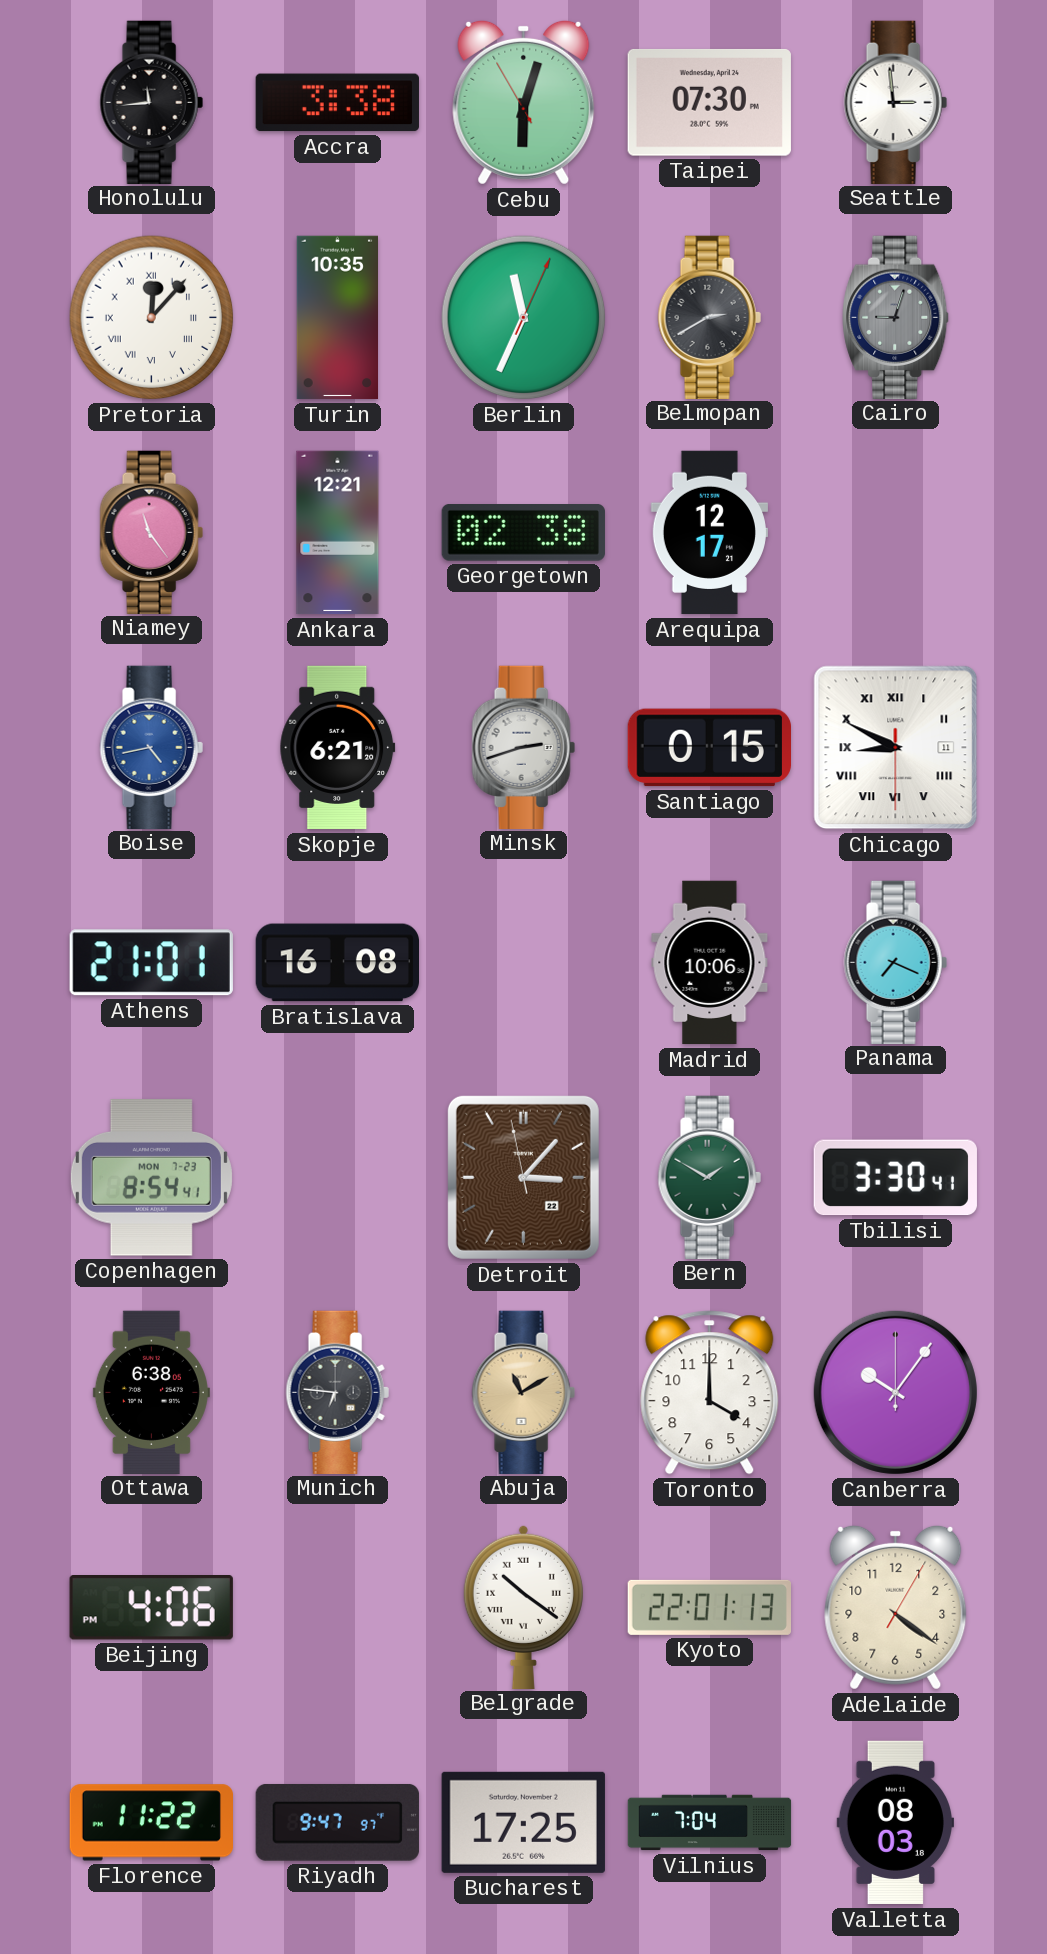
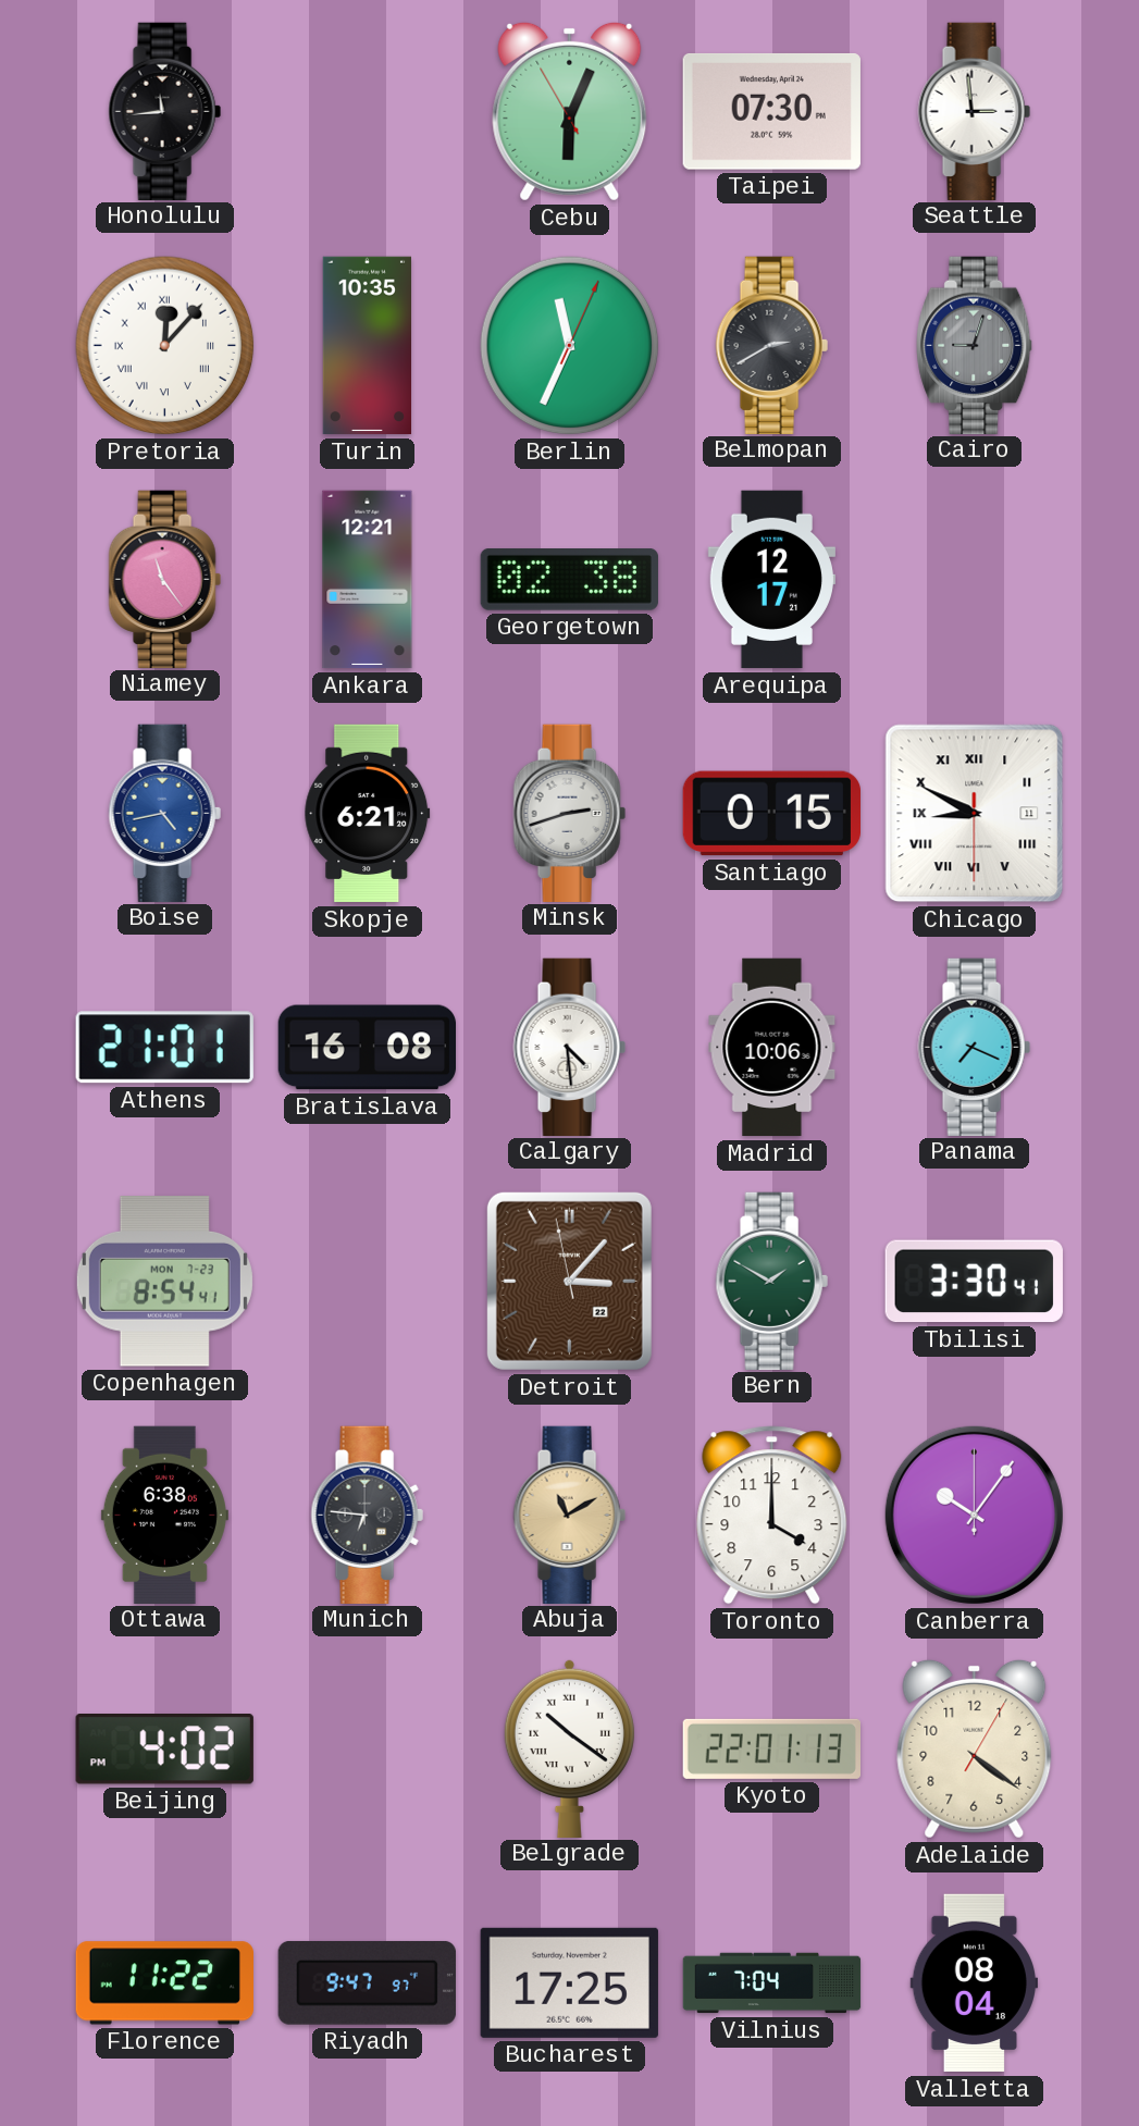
Accra: 3:38 -> none (337, 103)
Cebu: 6:02 -> 6:03 (570, 111)
Calgary: none -> 4:29 (569, 1047)
Beijing: 4:06 -> 4:02 (164, 1750)
Valletta: 08:03 -> 08:04 (974, 1983)
